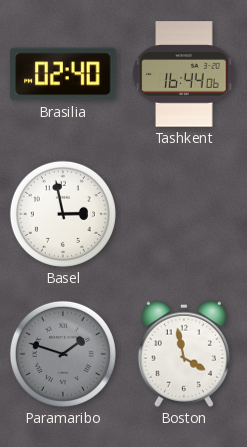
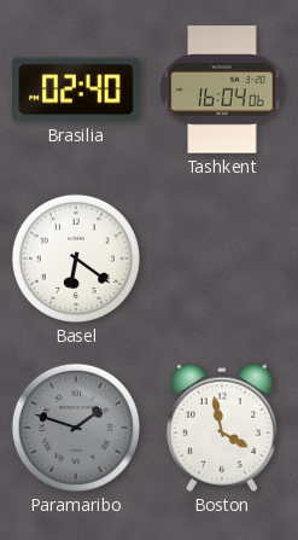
Tashkent: 16:44 -> 16:04 (222, 89)
Basel: 2:58 -> 6:21 (76, 259)
